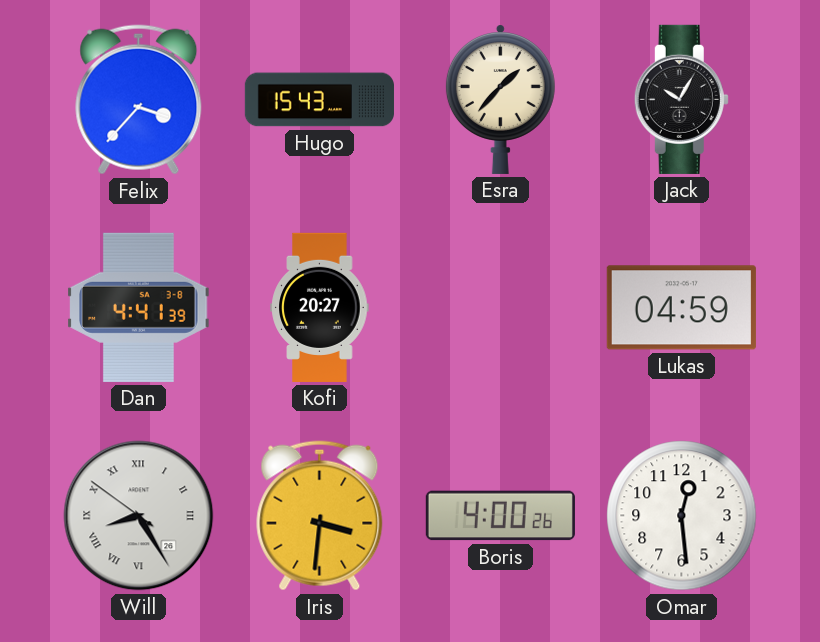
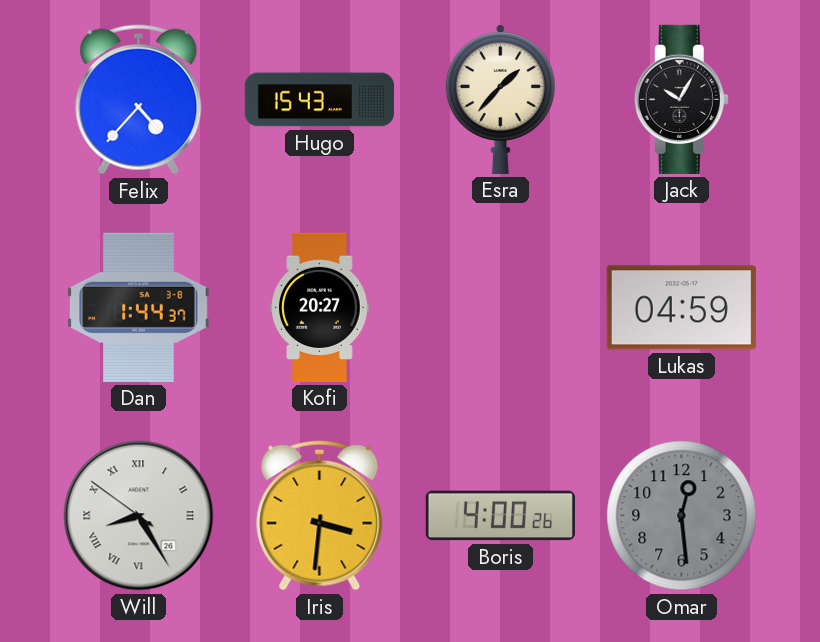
Felix: 3:37 -> 4:37 (139, 100)
Dan: 4:41 -> 1:44 (139, 307)
Omar dial: white -> grey (682, 516)
